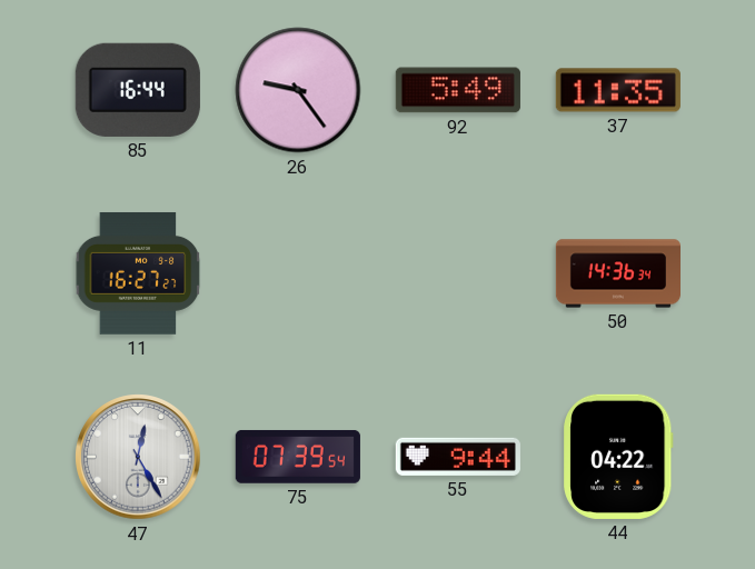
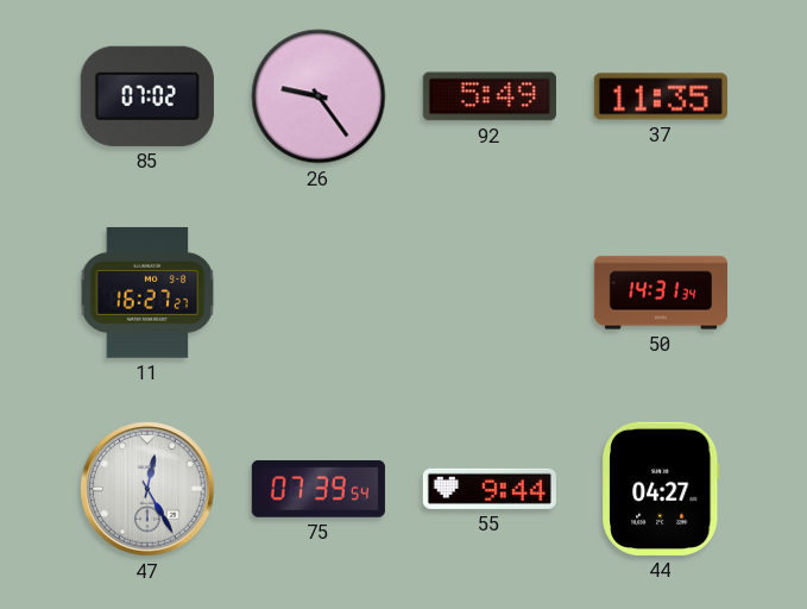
85: 16:44 -> 07:02 (147, 96)
50: 14:36 -> 14:31 (660, 293)
44: 04:22 -> 04:27 (661, 489)
